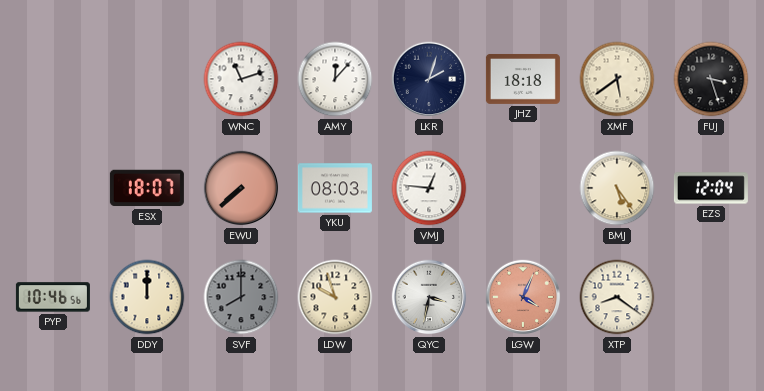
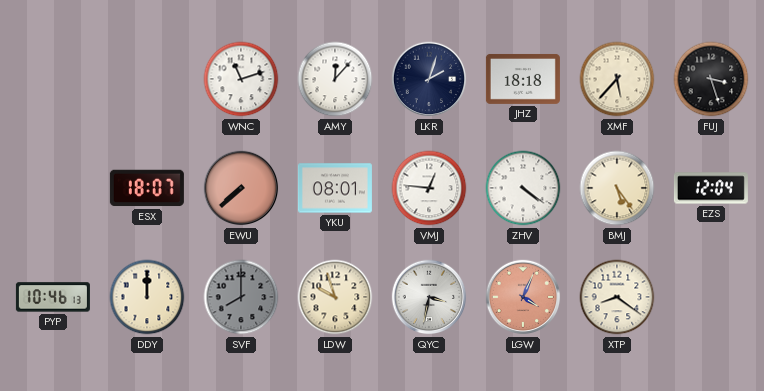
XMF: 5:39 -> 5:37 (617, 79)
YKU: 08:03 -> 08:01 (335, 188)
ZHV: none -> 4:21 (523, 188)
PYP: 10:46:56 -> 10:46:13 (53, 297)
